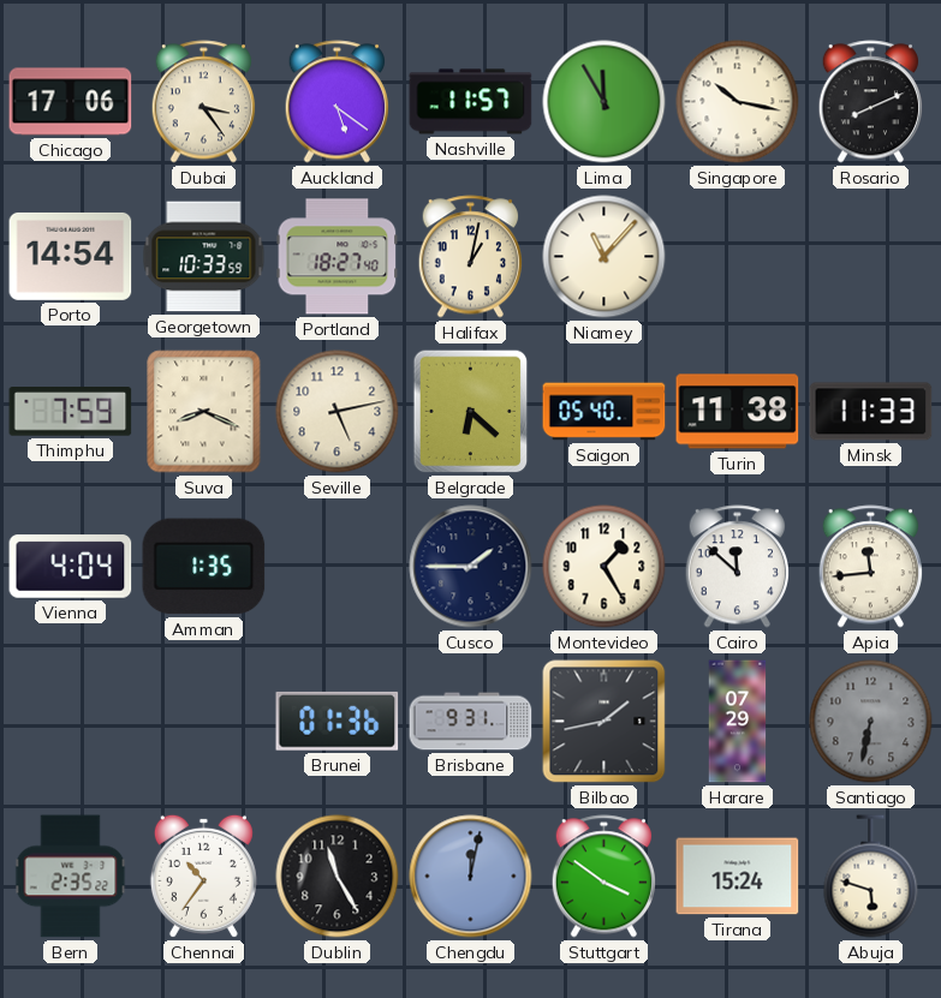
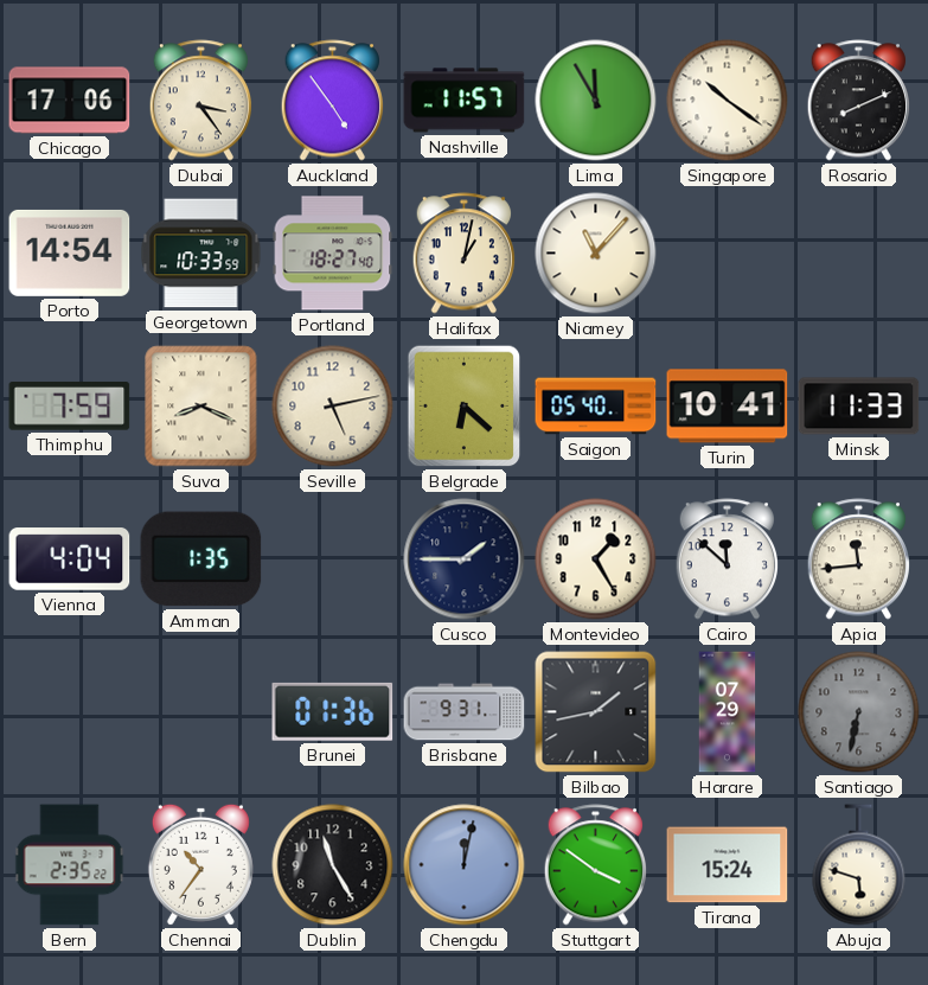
Auckland: 5:21 -> 4:54 (332, 101)
Singapore: 10:17 -> 10:21 (728, 101)
Turin: 11:38 -> 10:41 (728, 407)
